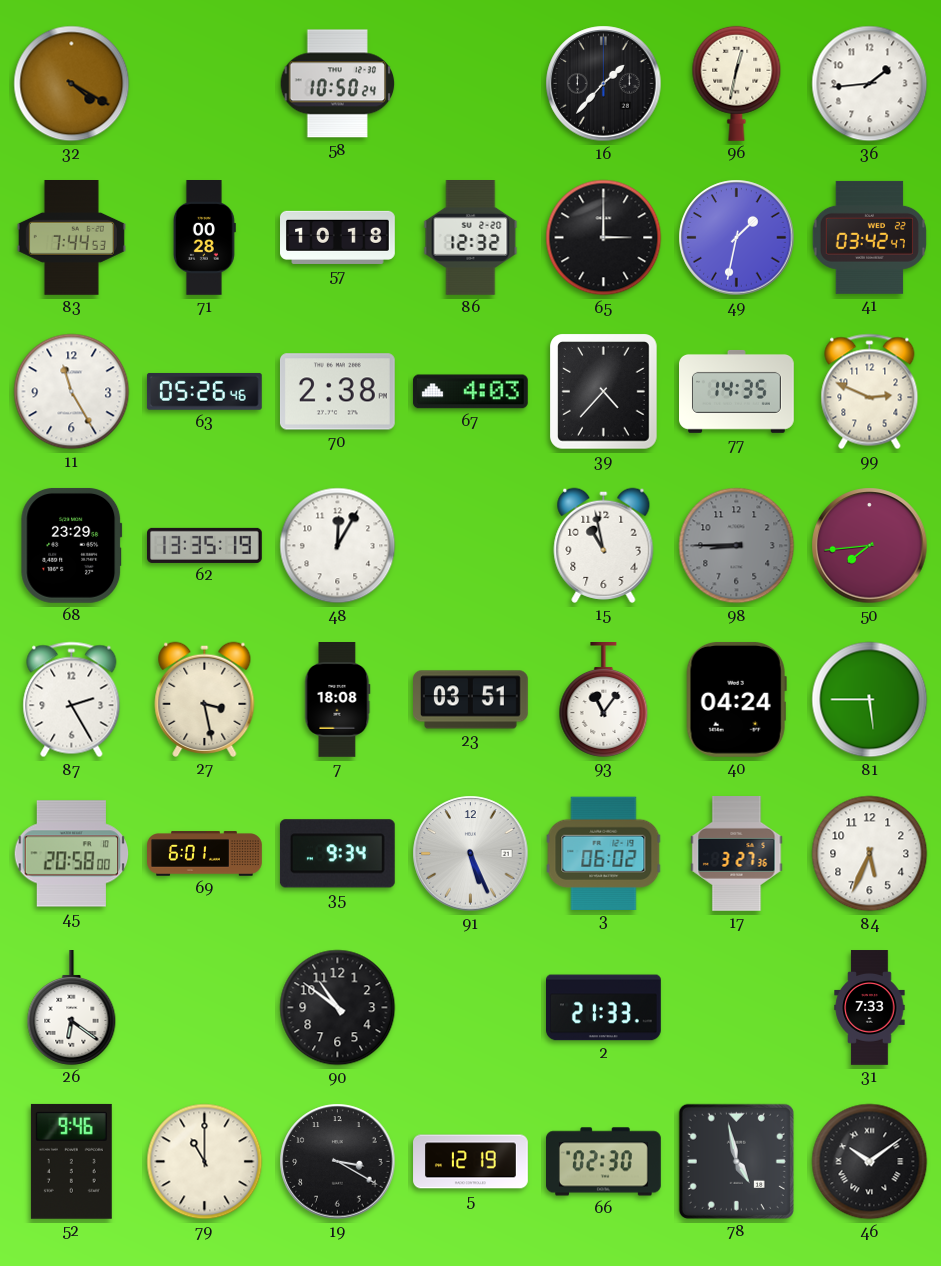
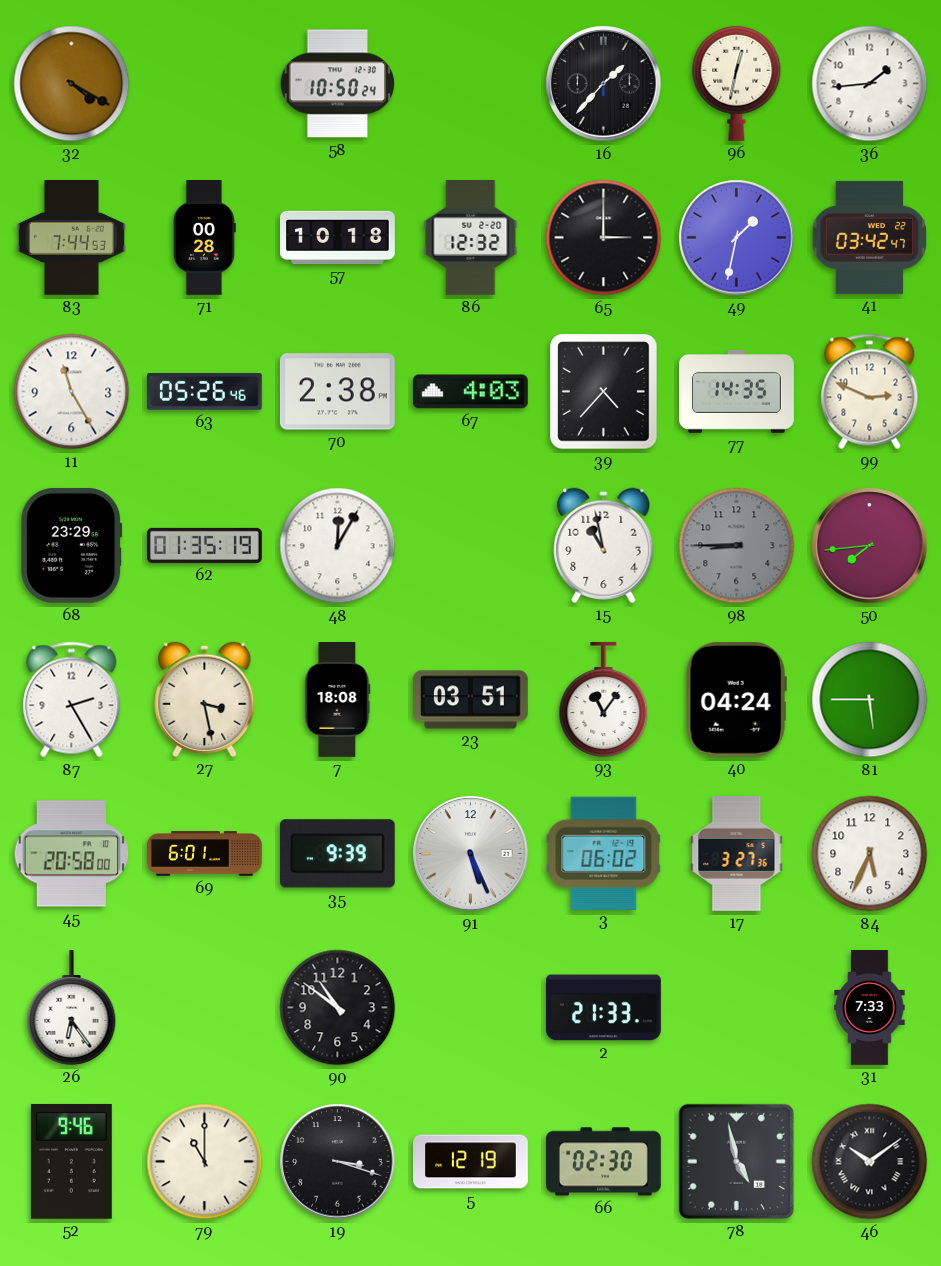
62: 13:35 -> 01:35 (205, 545)
35: 9:34 -> 9:39 (337, 854)
26: 6:21 -> 6:24 (72, 1008)
19: 3:20 -> 3:18 (338, 1162)
